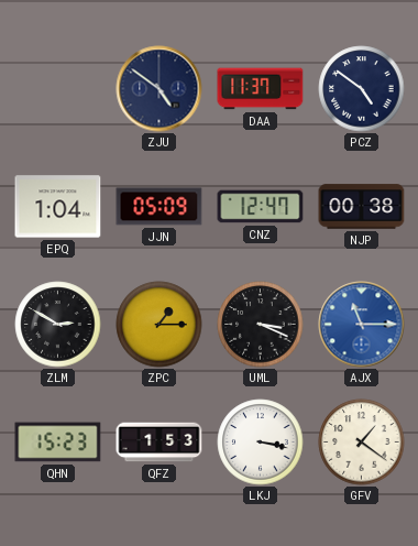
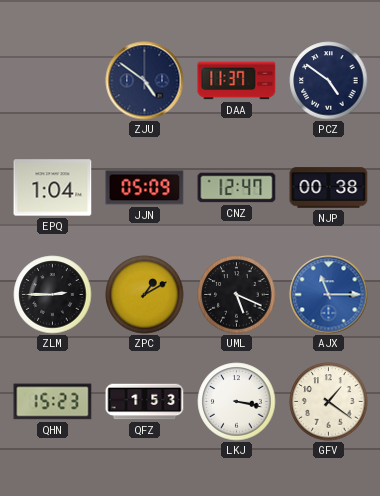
ZLM: 2:50 -> 2:45 (53, 295)
ZPC: 1:15 -> 1:10 (145, 295)
UML: 3:19 -> 5:19 (237, 295)
